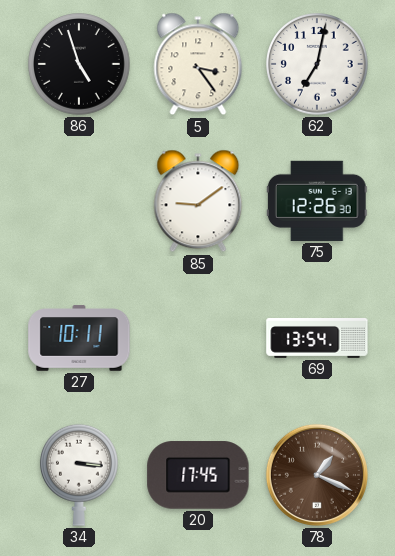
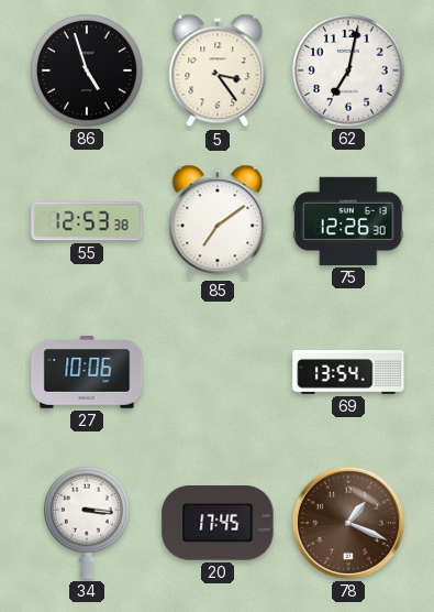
55: none -> 12:53 (87, 221)
85: 9:09 -> 7:09 (218, 221)
27: 10:11 -> 10:06 (87, 372)
